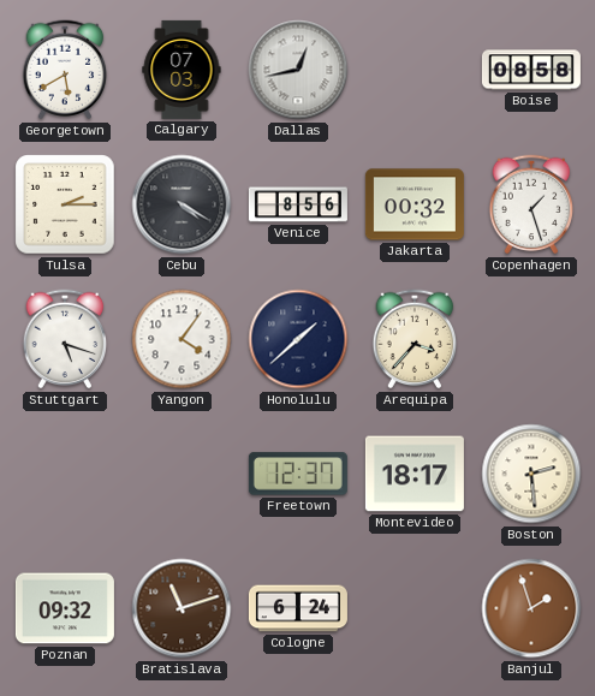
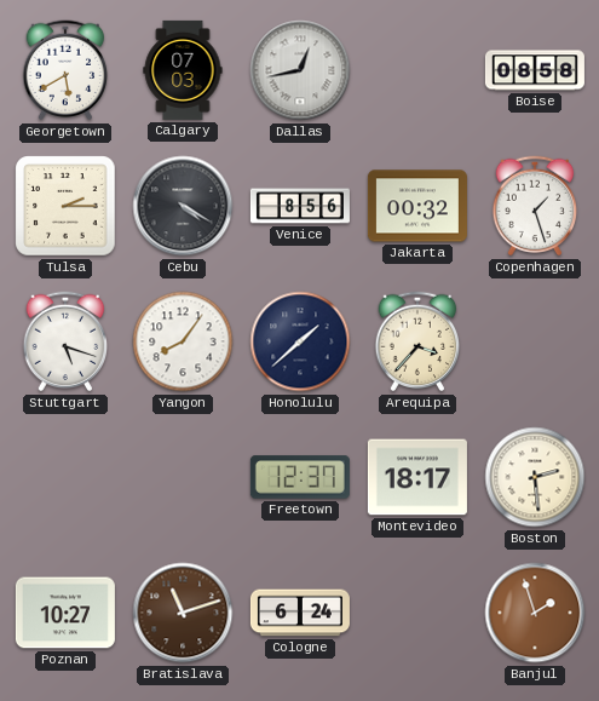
Yangon: 4:06 -> 8:06 (183, 341)
Poznan: 09:32 -> 10:27 (65, 613)
